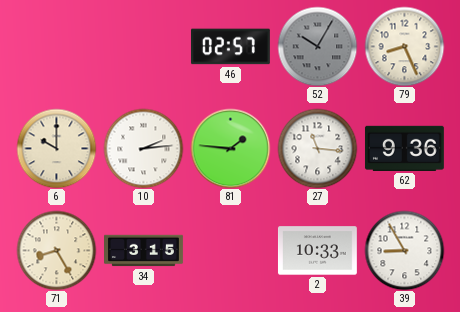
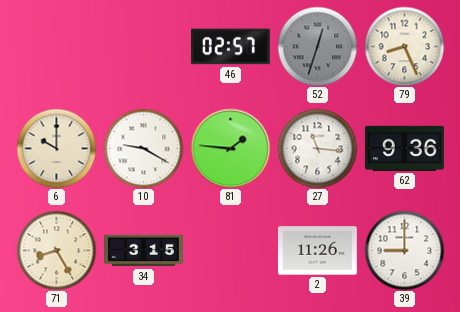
52: 10:05 -> 12:33 (317, 46)
10: 2:14 -> 9:20 (143, 148)
2: 10:33 -> 11:26 (317, 251)
39: 8:55 -> 9:00 (404, 250)
